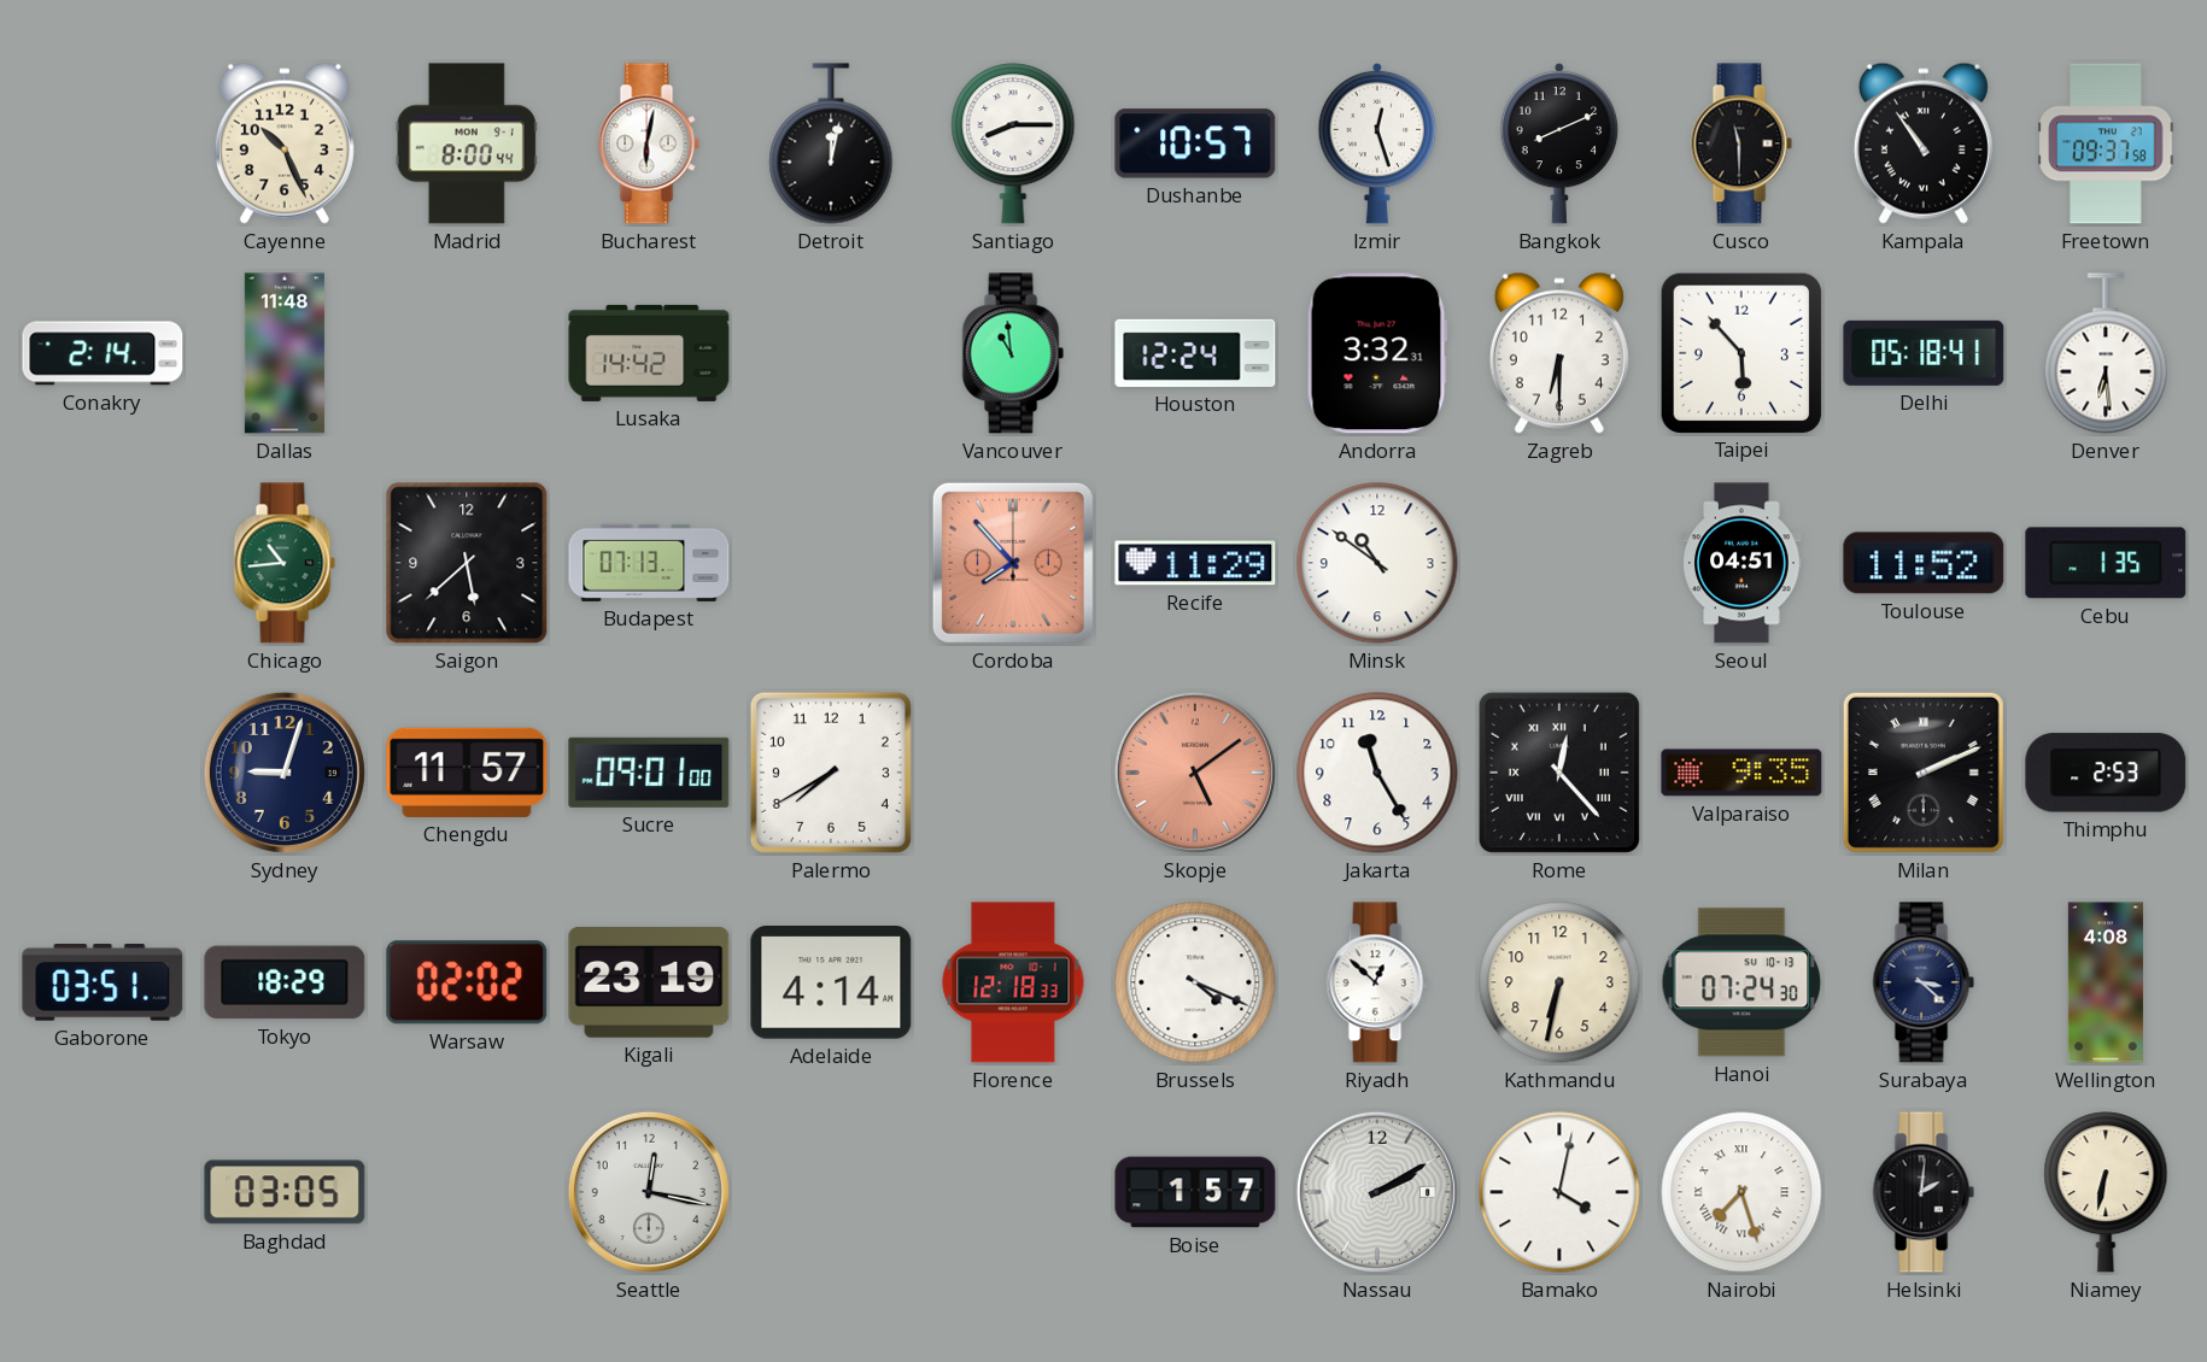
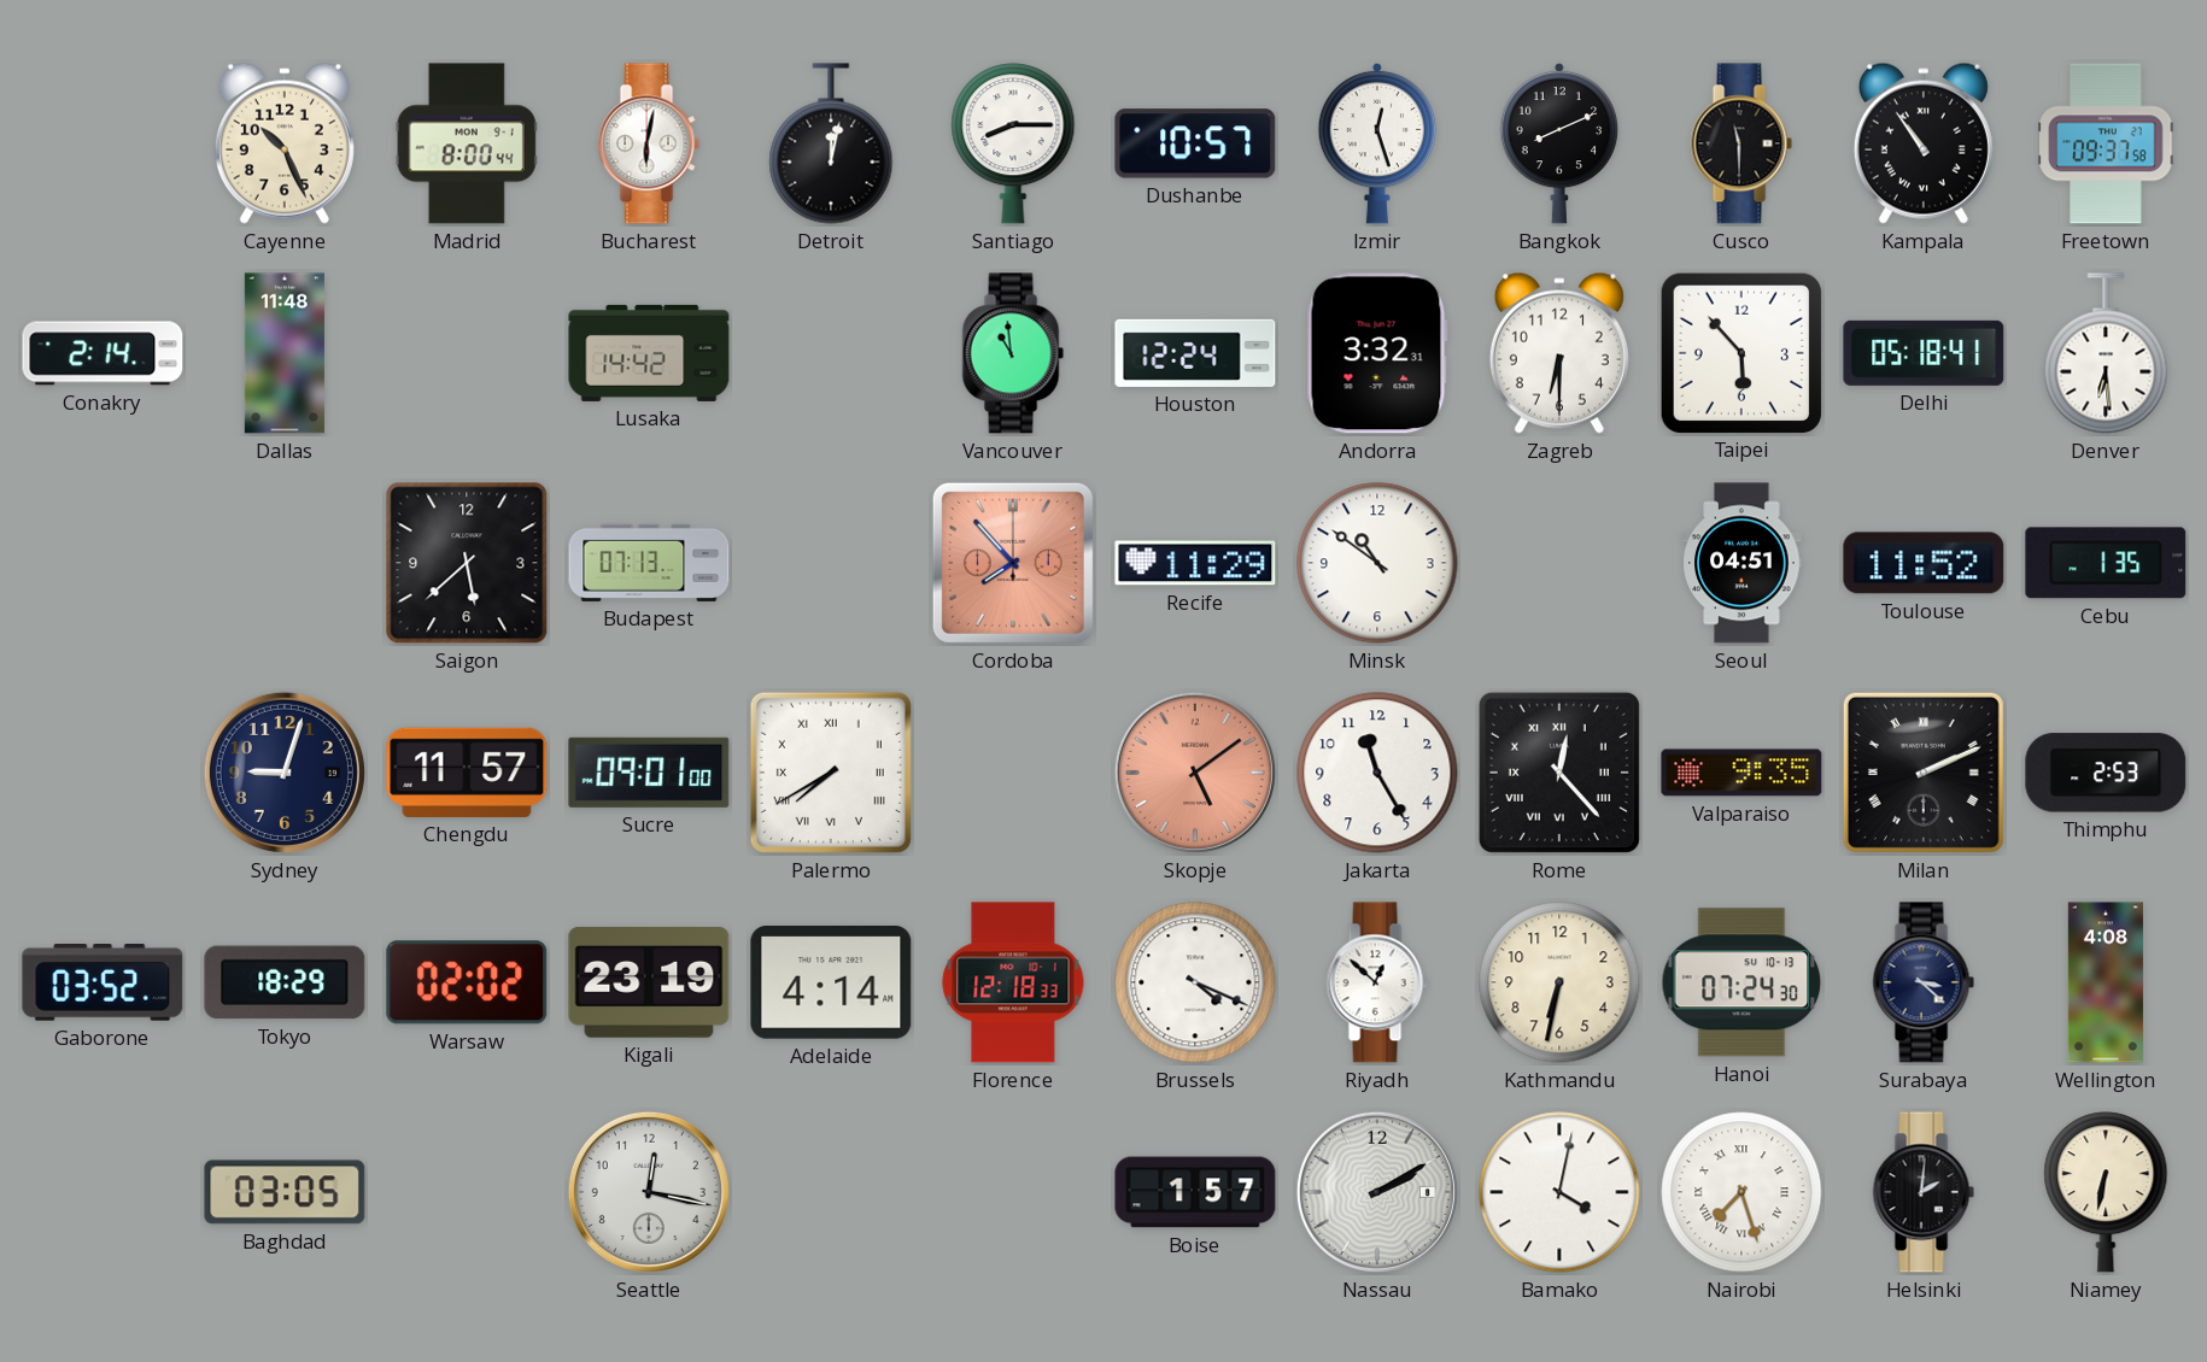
Chicago: 10:44 -> none (285, 563)
Palermo numerals: Arabic -> Roman (831, 773)
Gaborone: 03:51 -> 03:52 (103, 984)
